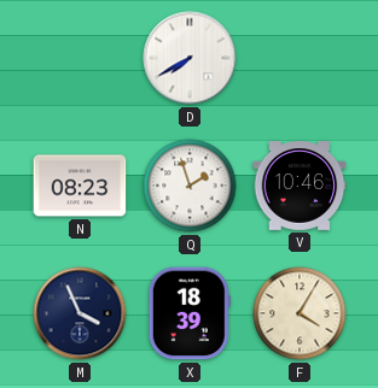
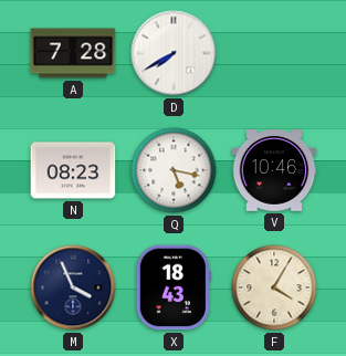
A: none -> 7:28 (73, 53)
Q: 1:57 -> 5:17 (174, 170)
X: 18:39 -> 18:43 (174, 287)
